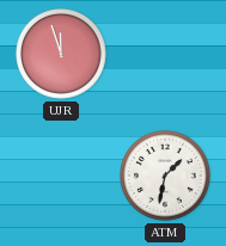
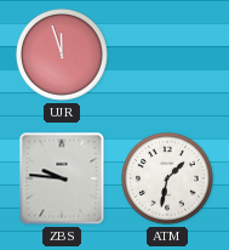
ZBS: none -> 9:46 (62, 178)
